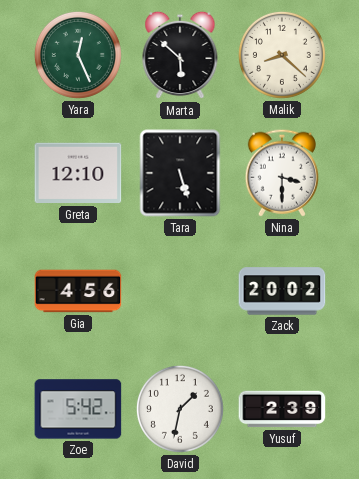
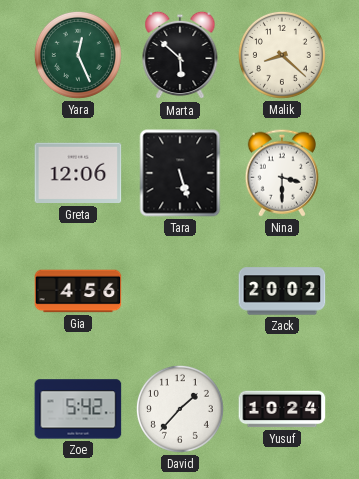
Greta: 12:10 -> 12:06 (78, 173)
David: 1:32 -> 1:37 (180, 409)
Yusuf: 2:39 -> 10:24 (282, 409)
